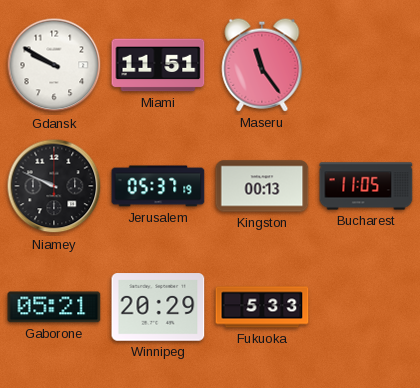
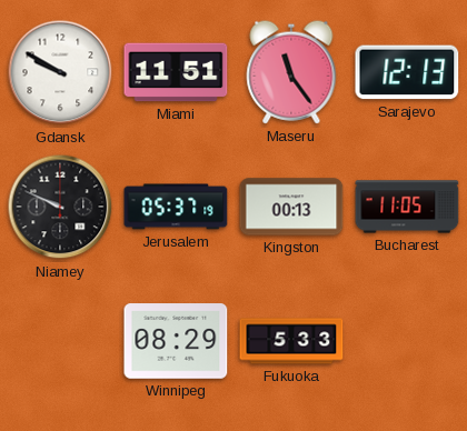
Sarajevo: none -> 12:13 (407, 72)
Gaborone: 05:21 -> none (54, 307)
Winnipeg: 20:29 -> 08:29 (176, 341)
